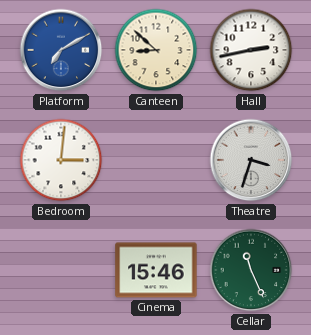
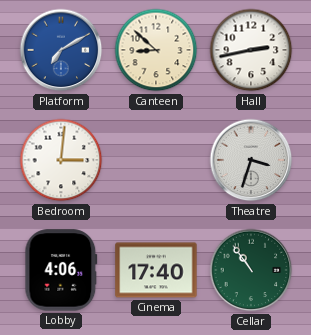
Lobby: none -> 4:06 (61, 270)
Cinema: 15:46 -> 17:40 (156, 270)
Cellar: 11:26 -> 10:54 (251, 270)
